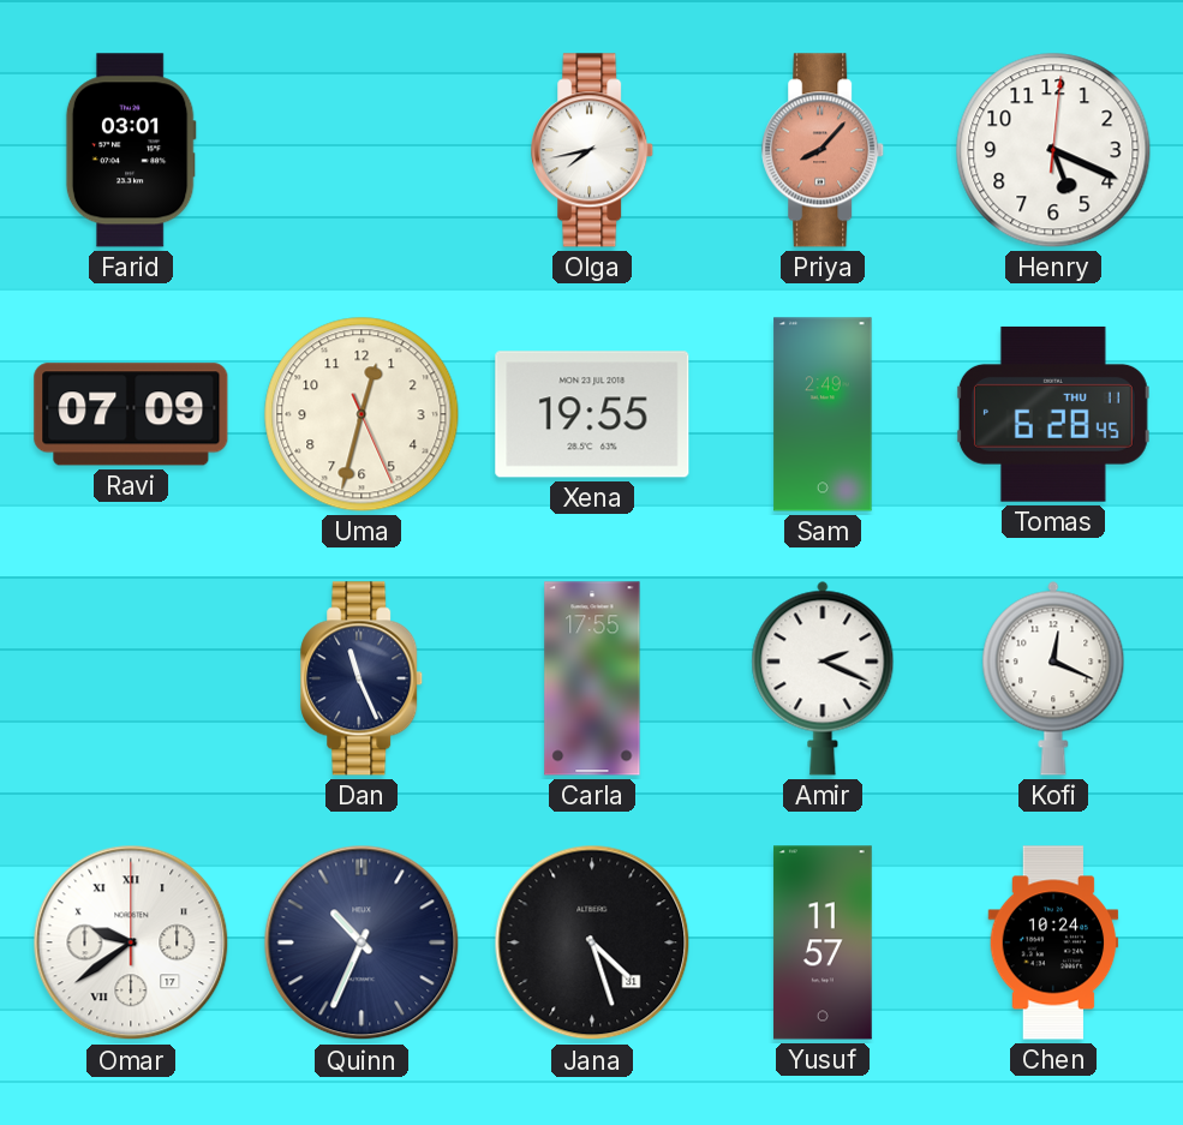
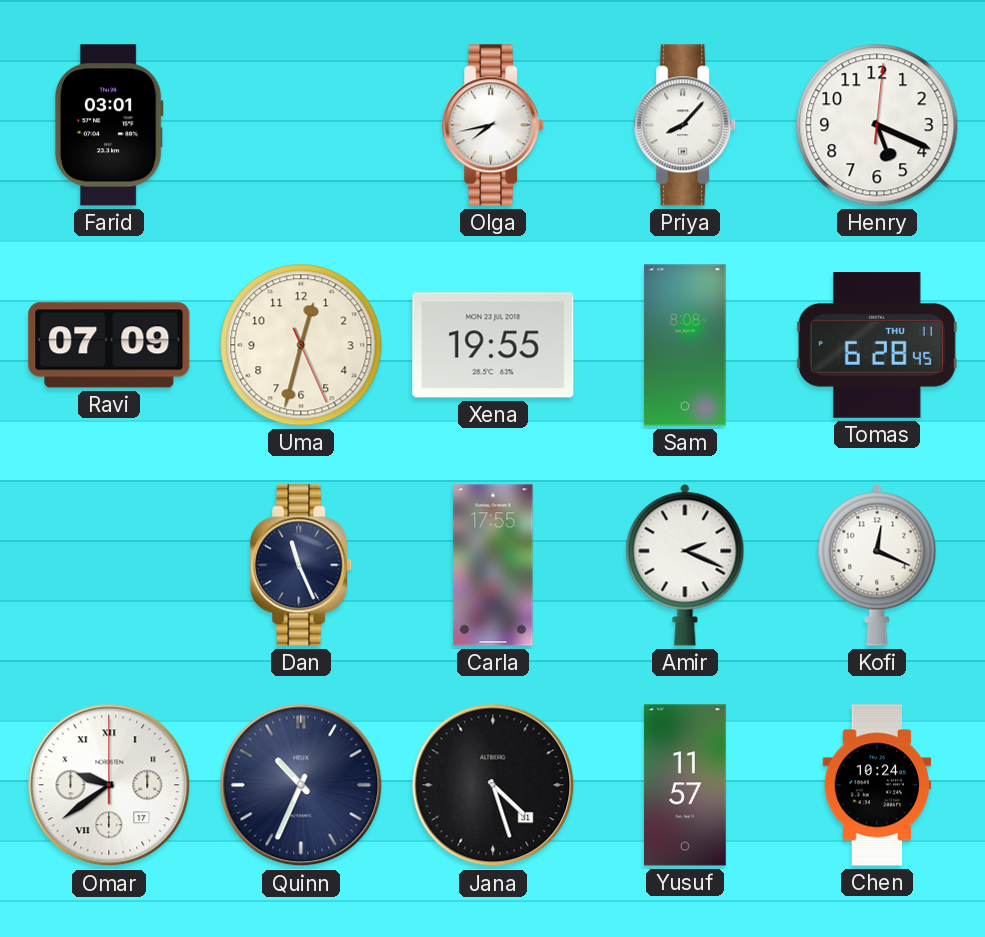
Priya dial: salmon -> white (686, 125)
Sam: 2:49 -> 8:08 (685, 345)
